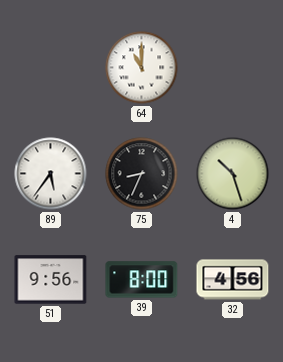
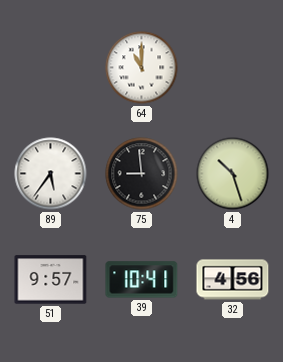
75: 8:34 -> 8:59 (142, 174)
51: 9:56 -> 9:57 (51, 280)
39: 8:00 -> 10:41 (142, 280)
